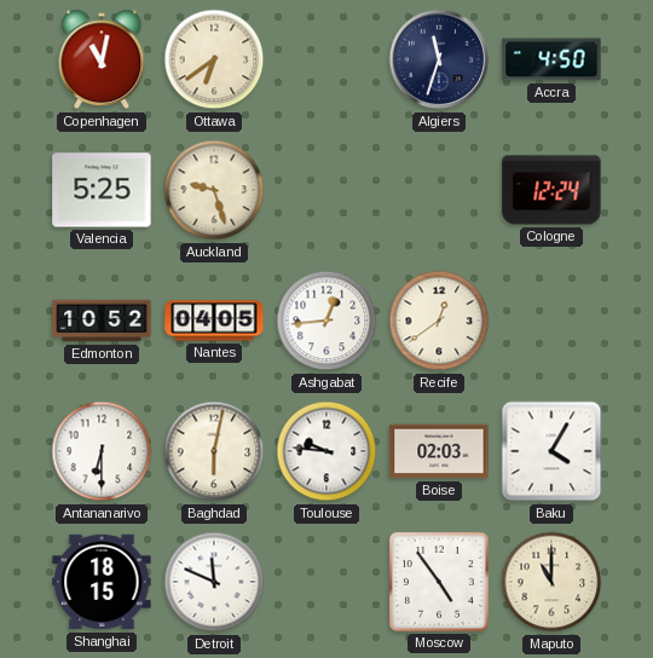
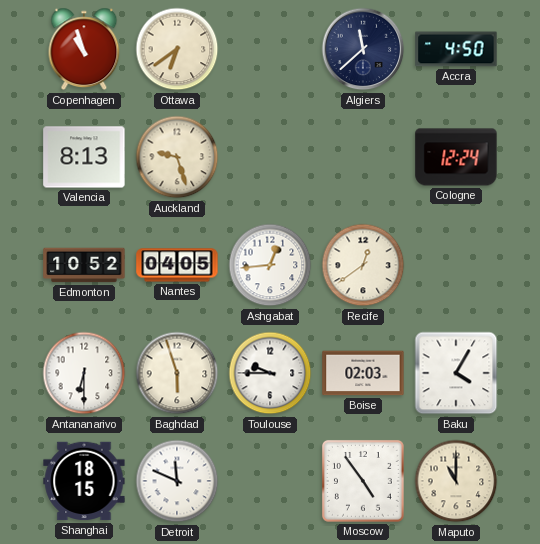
Copenhagen: 11:02 -> 10:57 (84, 49)
Algiers: 11:33 -> 11:38 (363, 49)
Valencia: 5:25 -> 8:13 (84, 157)
Baghdad: 6:02 -> 5:57 (177, 373)
Toulouse: 9:46 -> 9:45 (270, 373)
